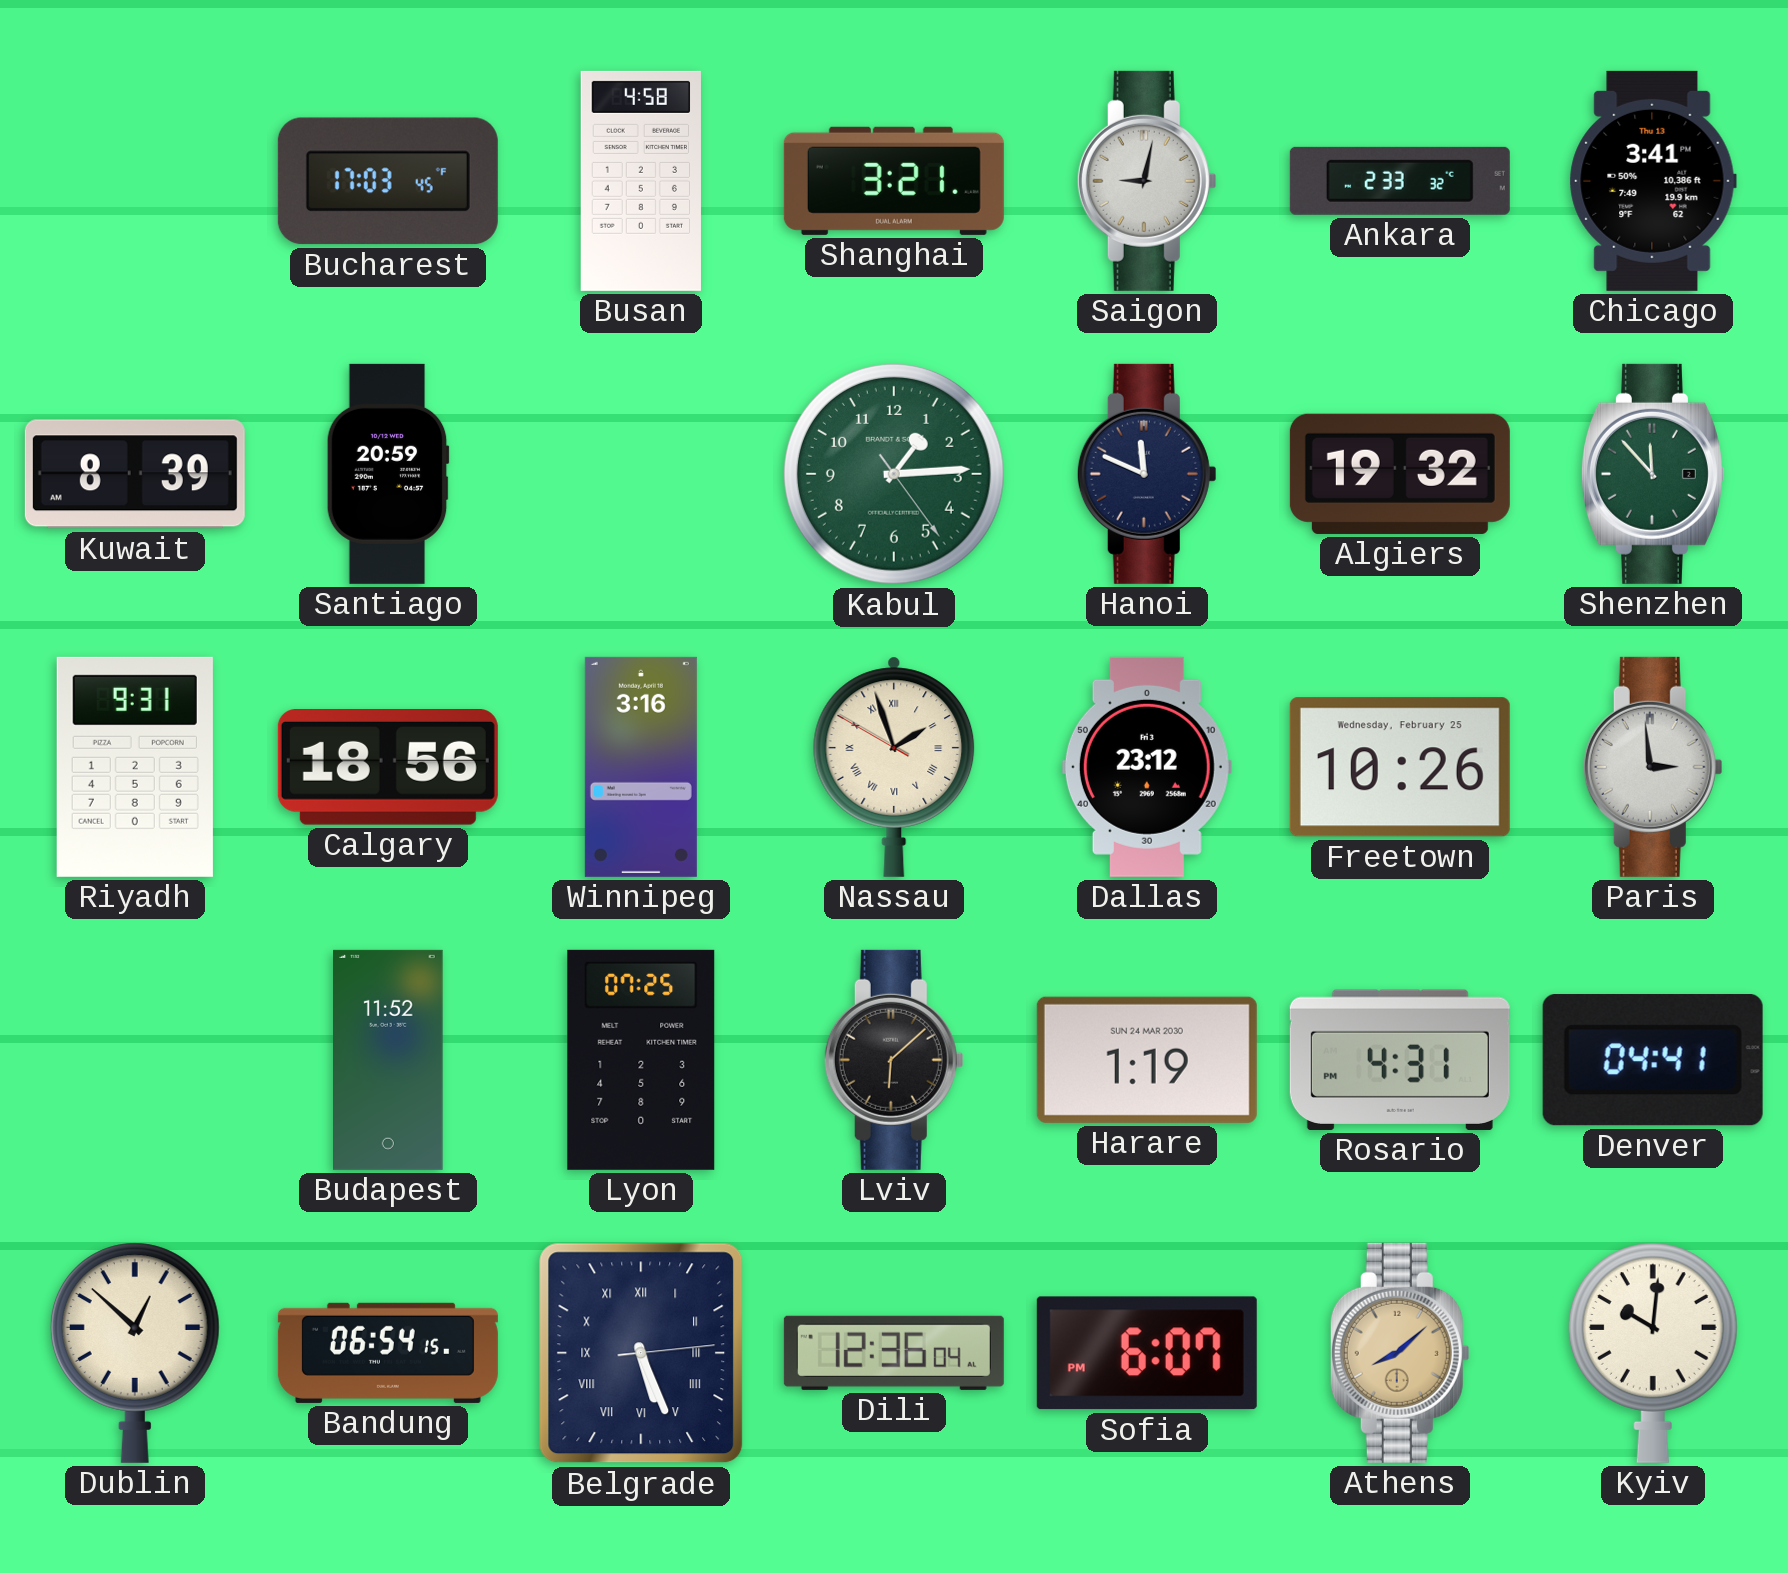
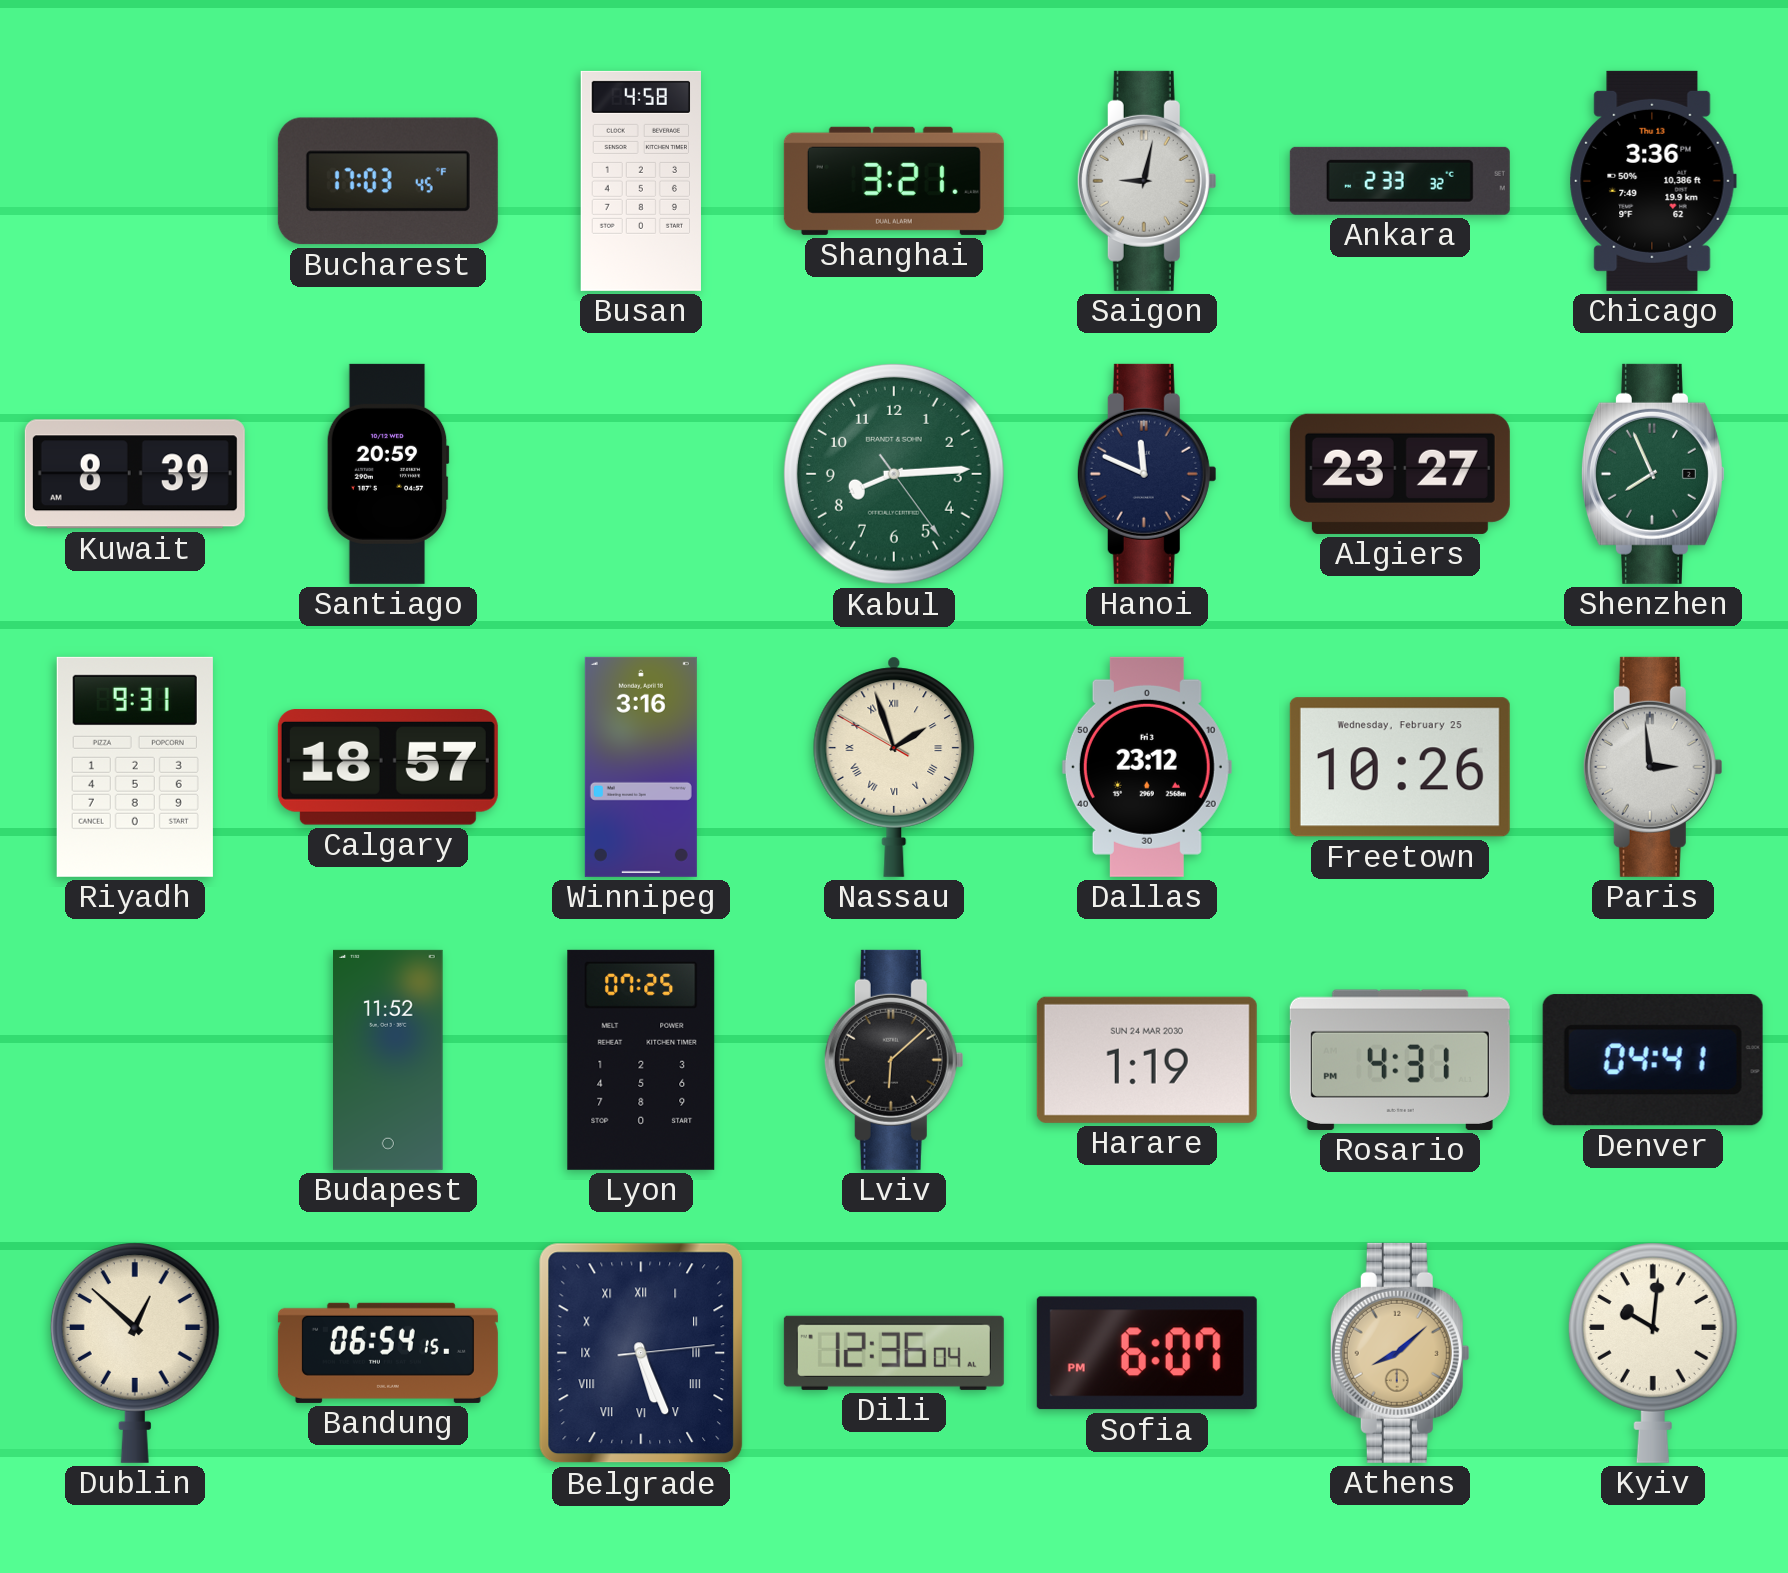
Chicago: 3:41 -> 3:36 (1653, 181)
Kabul: 1:14 -> 8:14 (894, 474)
Algiers: 19:32 -> 23:27 (1400, 474)
Shenzhen: 11:53 -> 7:56 (1653, 474)
Calgary: 18:56 -> 18:57 (388, 768)
